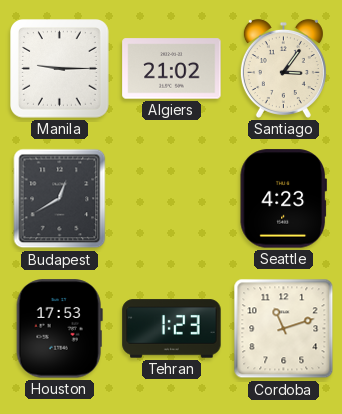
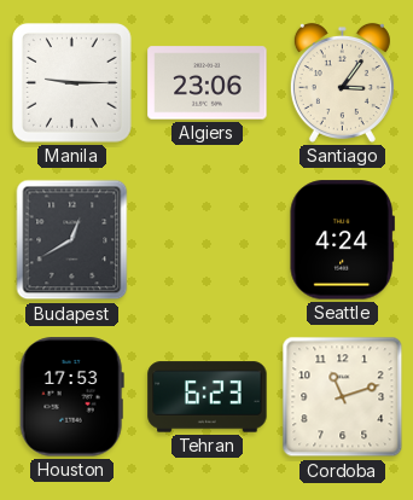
Algiers: 21:02 -> 23:06 (208, 83)
Seattle: 4:23 -> 4:24 (342, 240)
Tehran: 1:23 -> 6:23 (208, 397)
